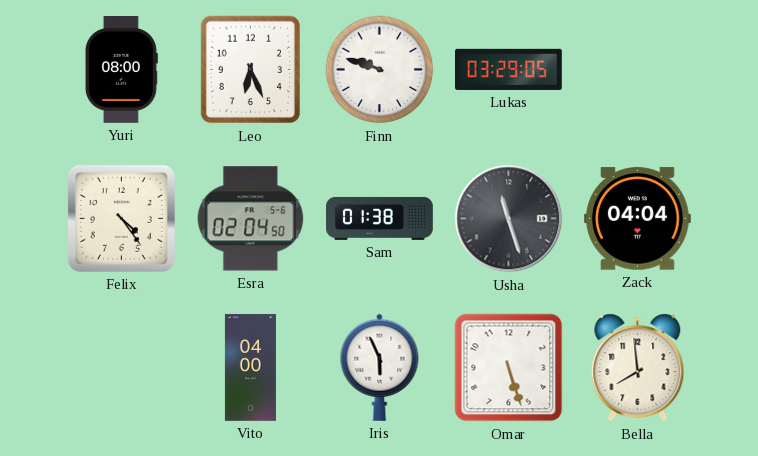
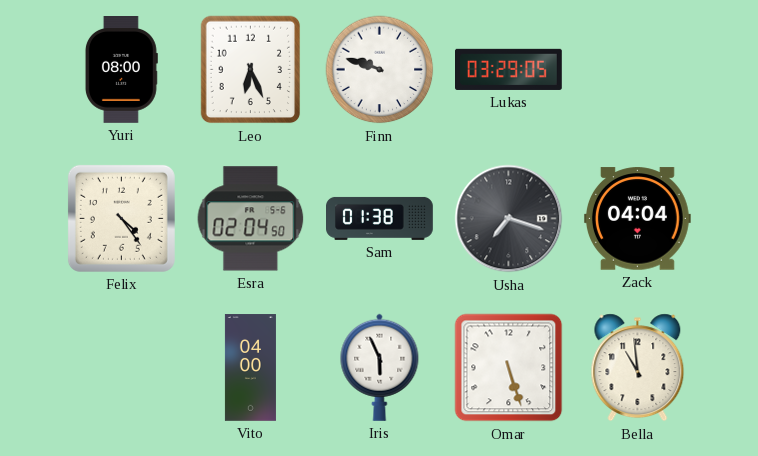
Usha: 11:27 -> 7:18 (509, 219)
Bella: 7:59 -> 10:59 (638, 368)
